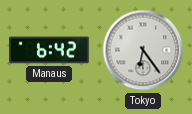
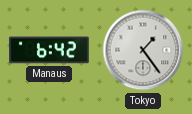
Tokyo: 6:24 -> 1:24 (143, 50)
